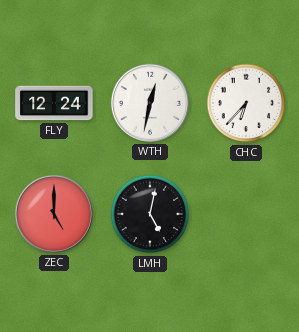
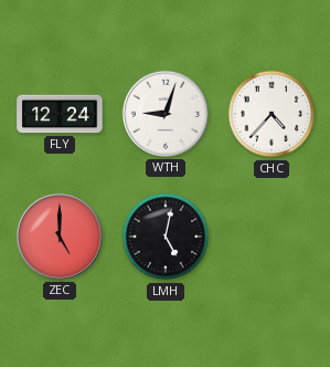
WTH: 12:32 -> 9:03 (166, 114)
CHC: 6:37 -> 4:37 (272, 114)
